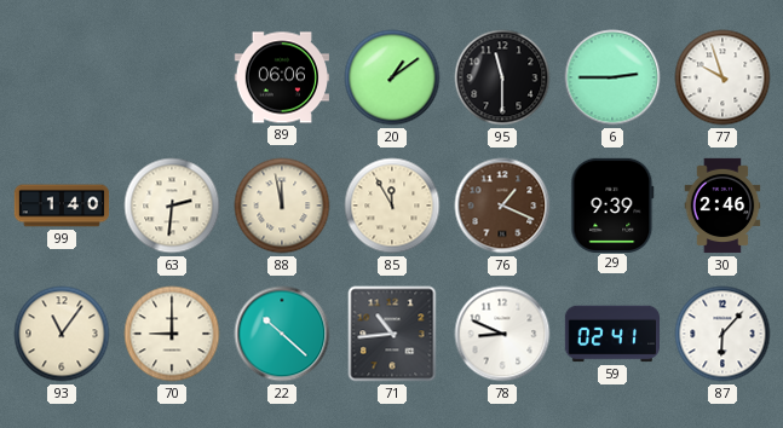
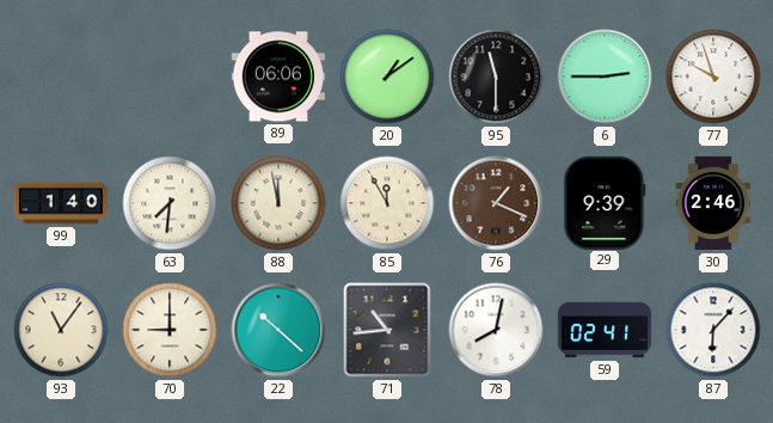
63: 2:31 -> 7:31 (170, 203)
78: 8:49 -> 8:02 (496, 330)
